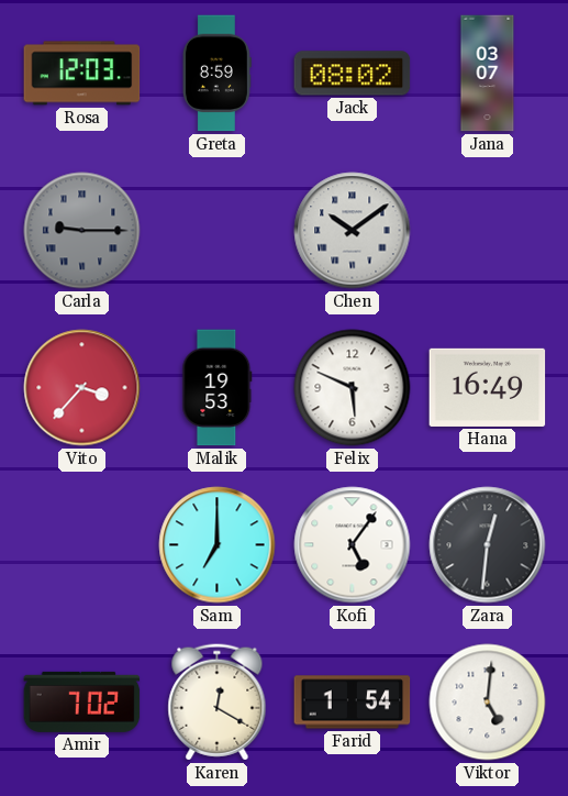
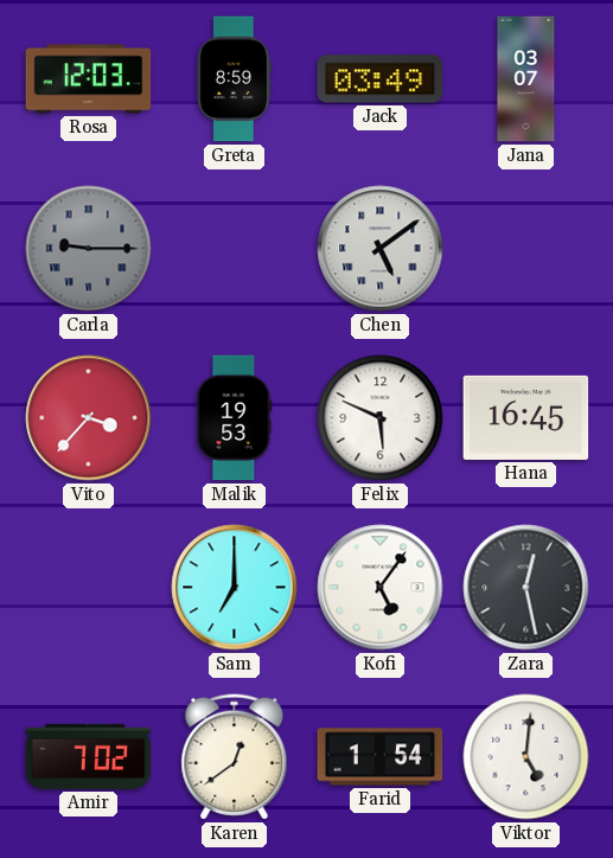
Jack: 08:02 -> 03:49 (381, 79)
Chen: 10:09 -> 5:09 (381, 249)
Hana: 16:49 -> 16:45 (526, 417)
Zara: 12:31 -> 12:28 (526, 588)
Karen: 12:20 -> 12:39 (235, 757)
